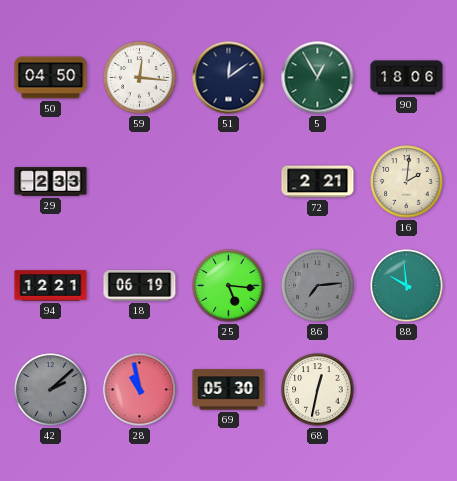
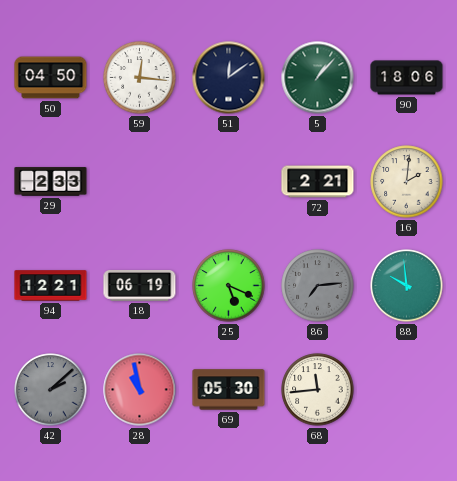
5: 12:55 -> 1:07 (318, 78)
25: 5:16 -> 5:19 (229, 286)
68: 12:32 -> 11:44 (318, 390)
